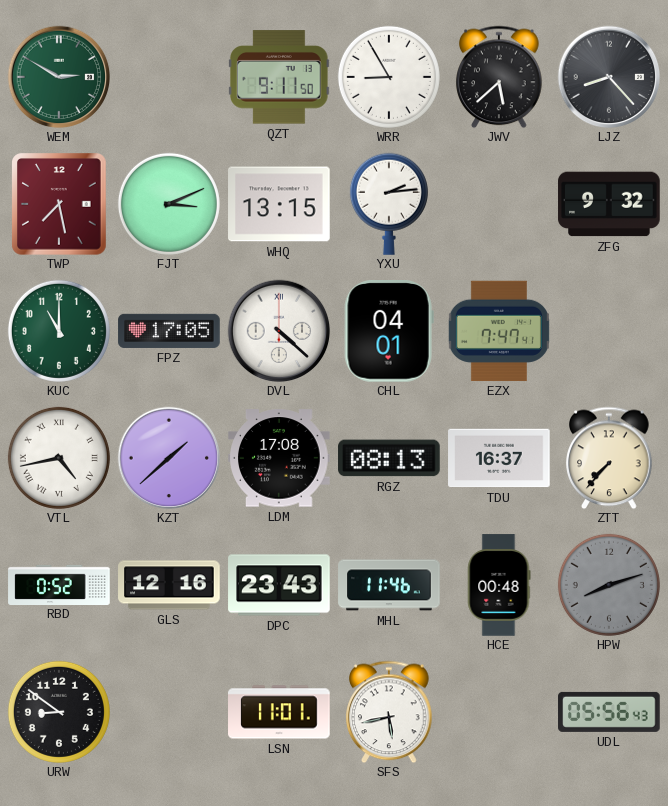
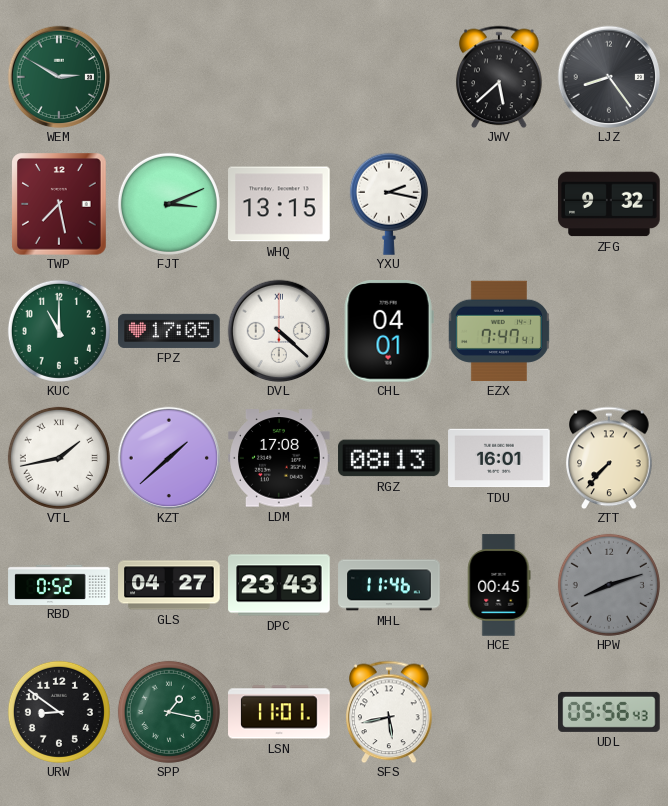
QZT: 9:11 -> none (280, 77)
WRR: 8:55 -> none (389, 77)
LJZ: 8:23 -> 8:24 (609, 77)
YXU: 2:14 -> 2:17 (389, 204)
VTL: 4:43 -> 1:43 (59, 458)
TDU: 16:37 -> 16:01 (499, 458)
GLS: 12:16 -> 04:27 (169, 585)
HCE: 00:48 -> 00:45 (499, 585)
SPP: none -> 1:17 (169, 712)
